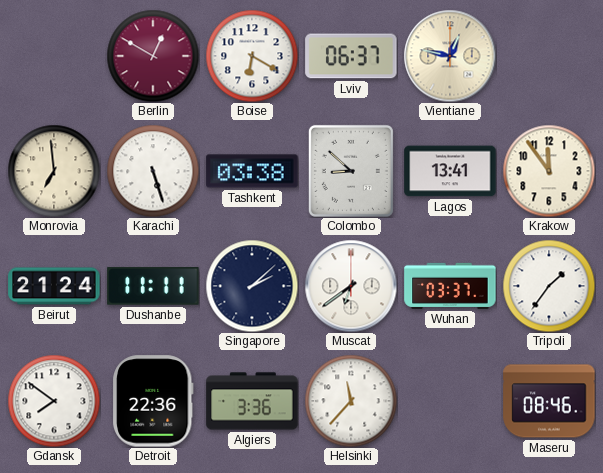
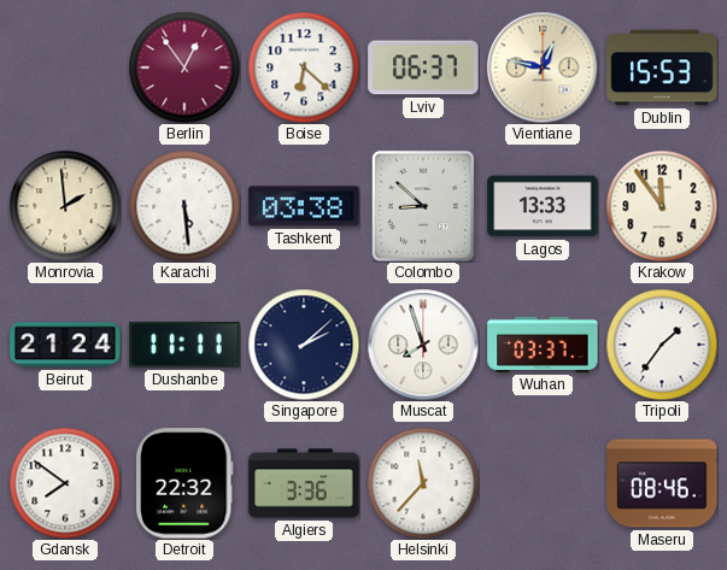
Berlin: 12:50 -> 12:54 (184, 67)
Boise: 6:20 -> 6:22 (304, 67)
Dublin: none -> 15:53 (662, 67)
Monrovia: 6:59 -> 1:59 (65, 206)
Karachi: 5:27 -> 5:29 (184, 206)
Lagos: 13:41 -> 13:33 (543, 206)
Muscat: 6:39 -> 7:57 (423, 345)
Detroit: 22:36 -> 22:32 (186, 483)
